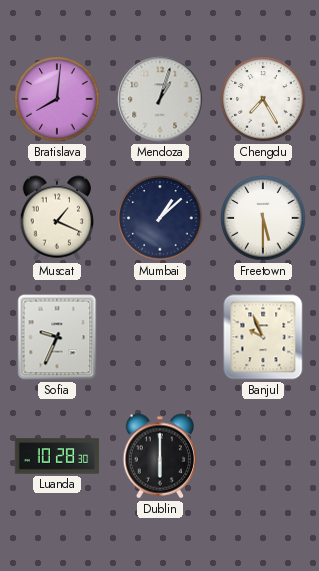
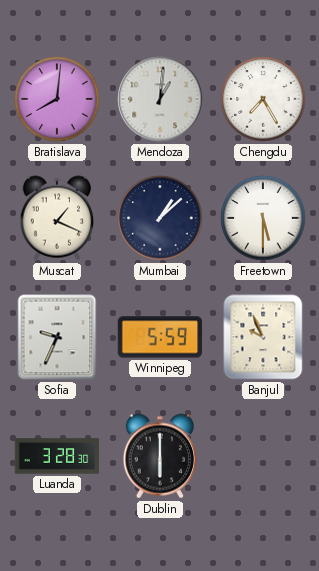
Mendoza: 1:03 -> 1:01 (160, 99)
Winnipeg: none -> 5:59 (160, 337)
Luanda: 10:28 -> 3:28 (57, 456)
